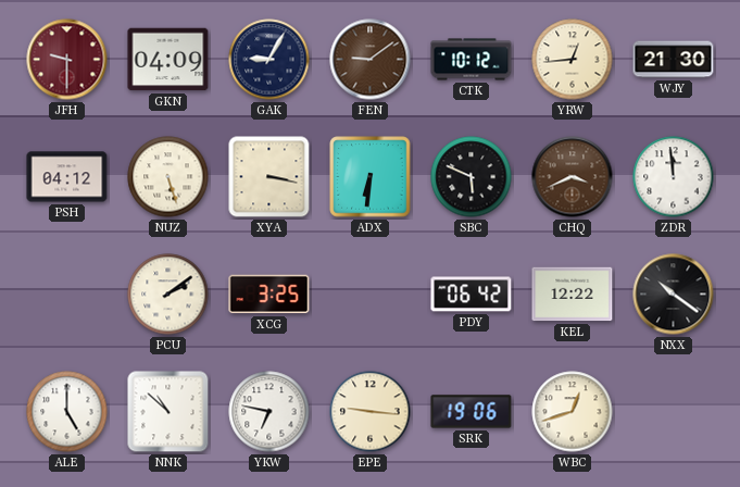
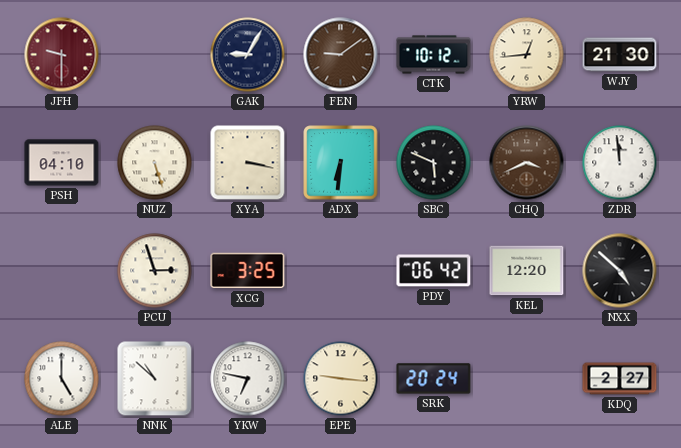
GKN: 04:09 -> none (168, 60)
PSH: 04:12 -> 04:10 (62, 163)
PCU: 2:09 -> 2:57 (155, 271)
KEL: 12:22 -> 12:20 (527, 271)
NXX: 10:21 -> 4:52 (620, 271)
SRK: 19:06 -> 20:24 (434, 379)
WBC: 12:42 -> none (573, 412)
KDQ: none -> 2:27 (620, 379)
